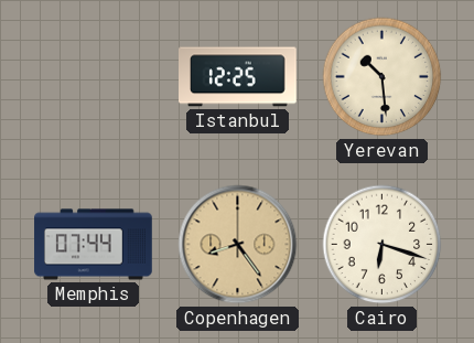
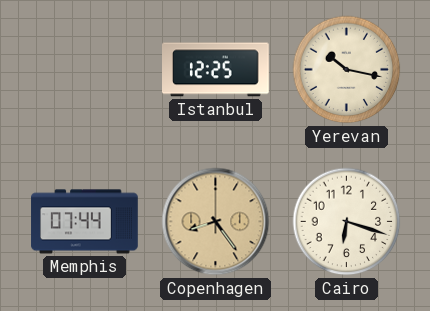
Yerevan: 10:29 -> 10:17 (347, 70)
